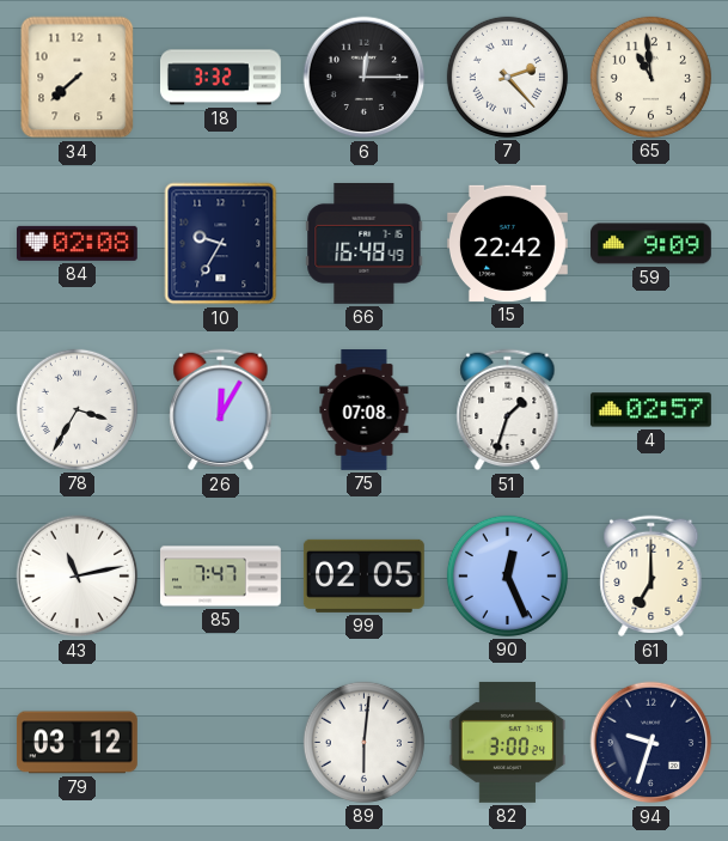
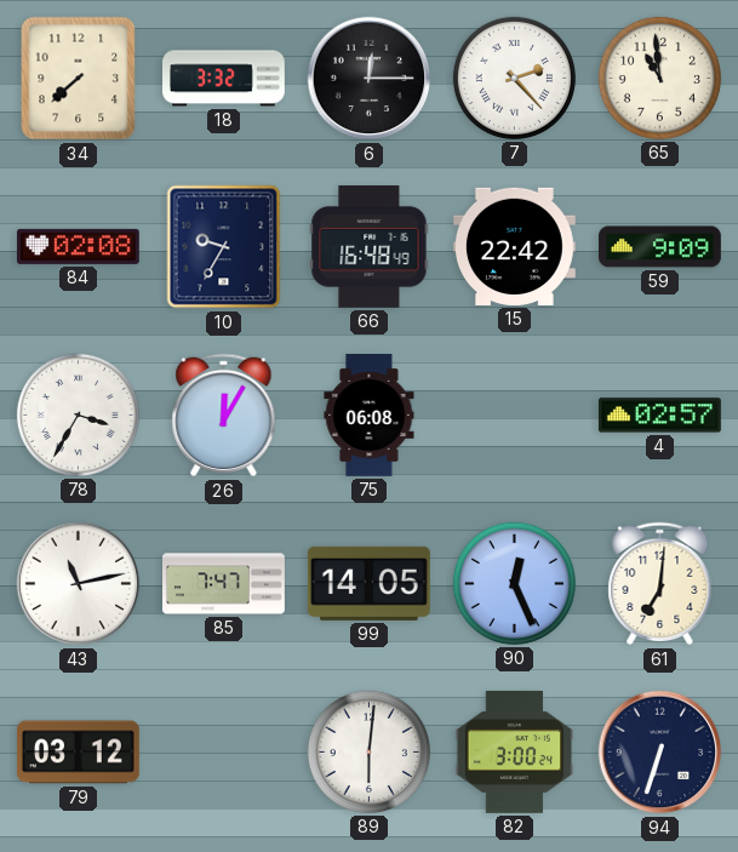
75: 07:08 -> 06:08 (370, 416)
51: 1:33 -> none (508, 410)
99: 02:05 -> 14:05 (368, 583)
61: 7:00 -> 7:01 (660, 584)
94: 9:33 -> 6:33 (660, 753)
